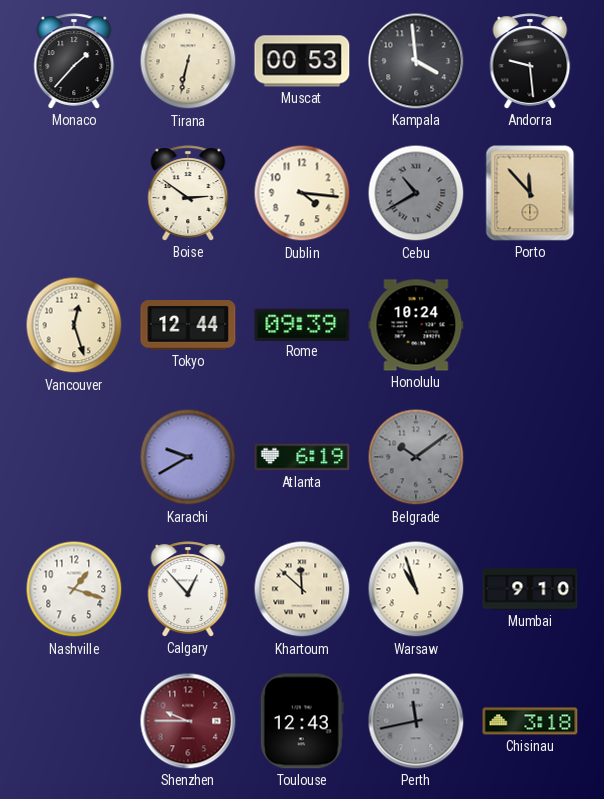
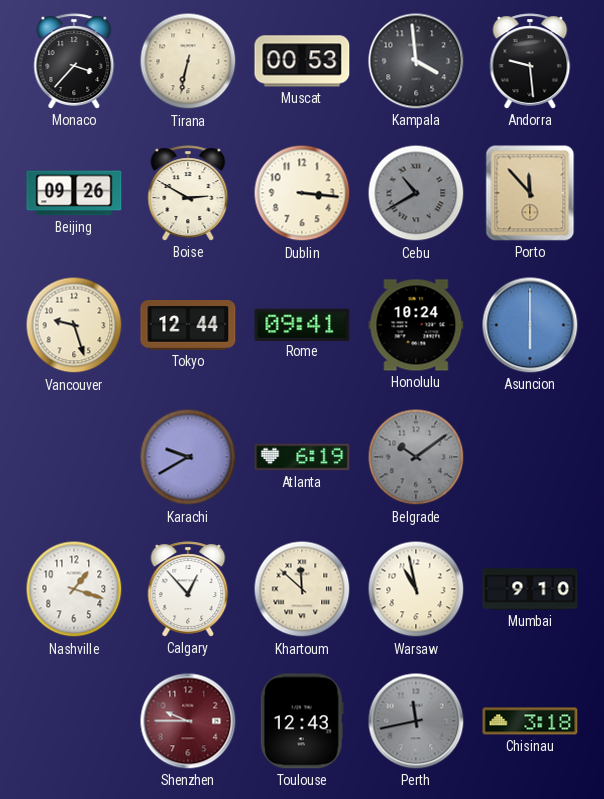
Monaco: 1:37 -> 3:37 (74, 61)
Beijing: none -> 09:26 (74, 193)
Boise: 2:51 -> 2:50 (188, 193)
Dublin: 4:16 -> 3:16 (302, 193)
Vancouver: 12:27 -> 9:27 (74, 325)
Rome: 09:39 -> 09:41 (302, 324)
Asuncion: none -> 6:00 (530, 325)
Warsaw: 10:57 -> 10:58 (416, 589)
